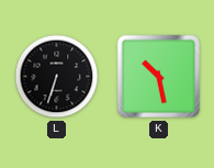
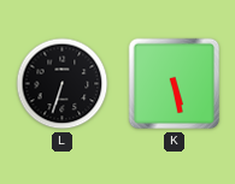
K: 10:28 -> 5:28 (175, 84)
